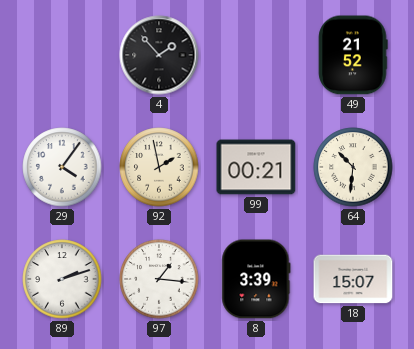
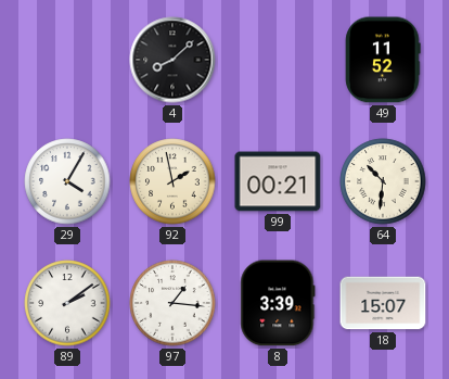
4: 1:53 -> 8:08 (172, 60)
49: 21:52 -> 11:52 (383, 60)
29: 4:06 -> 4:05 (67, 181)
89: 2:12 -> 2:09 (67, 303)
